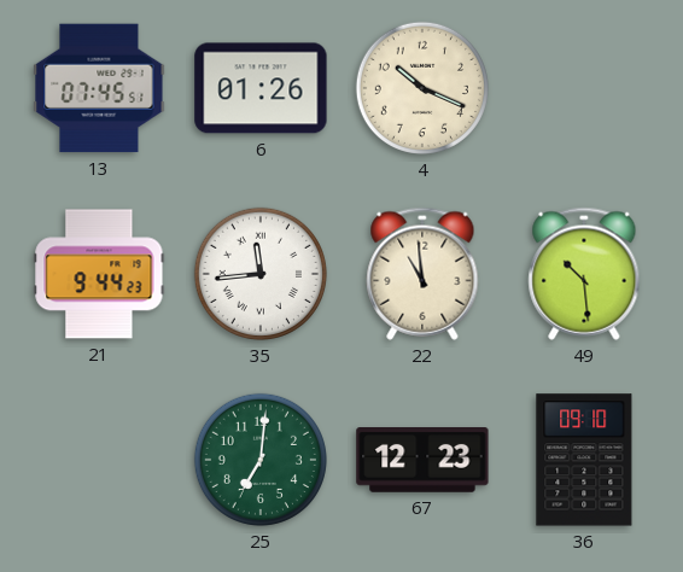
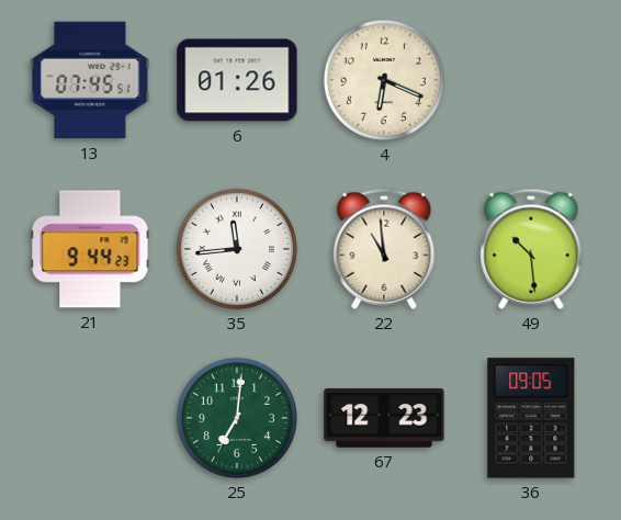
4: 10:19 -> 6:19 (384, 80)
36: 09:10 -> 09:05 (531, 418)
